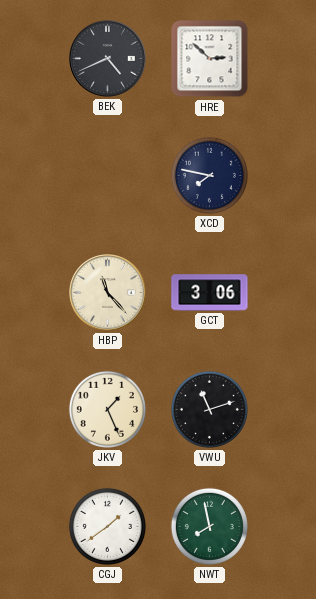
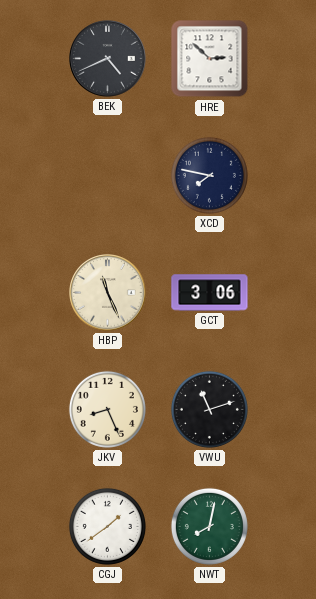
HBP: 11:23 -> 11:26 (108, 293)
JKV: 1:26 -> 8:26 (107, 409)
NWT: 7:58 -> 8:02 (209, 526)
